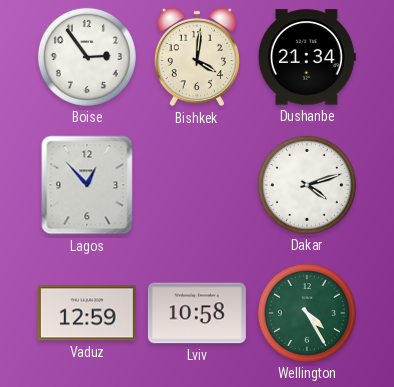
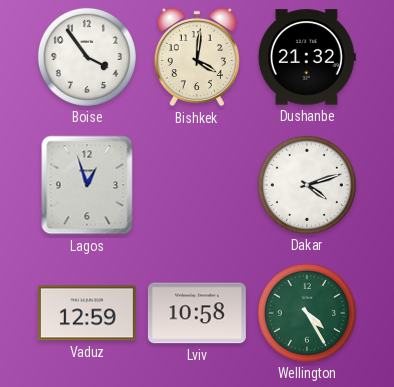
Boise: 2:54 -> 3:54 (87, 57)
Dushanbe: 21:34 -> 21:32 (307, 57)
Lagos: 12:53 -> 12:57 (87, 185)
